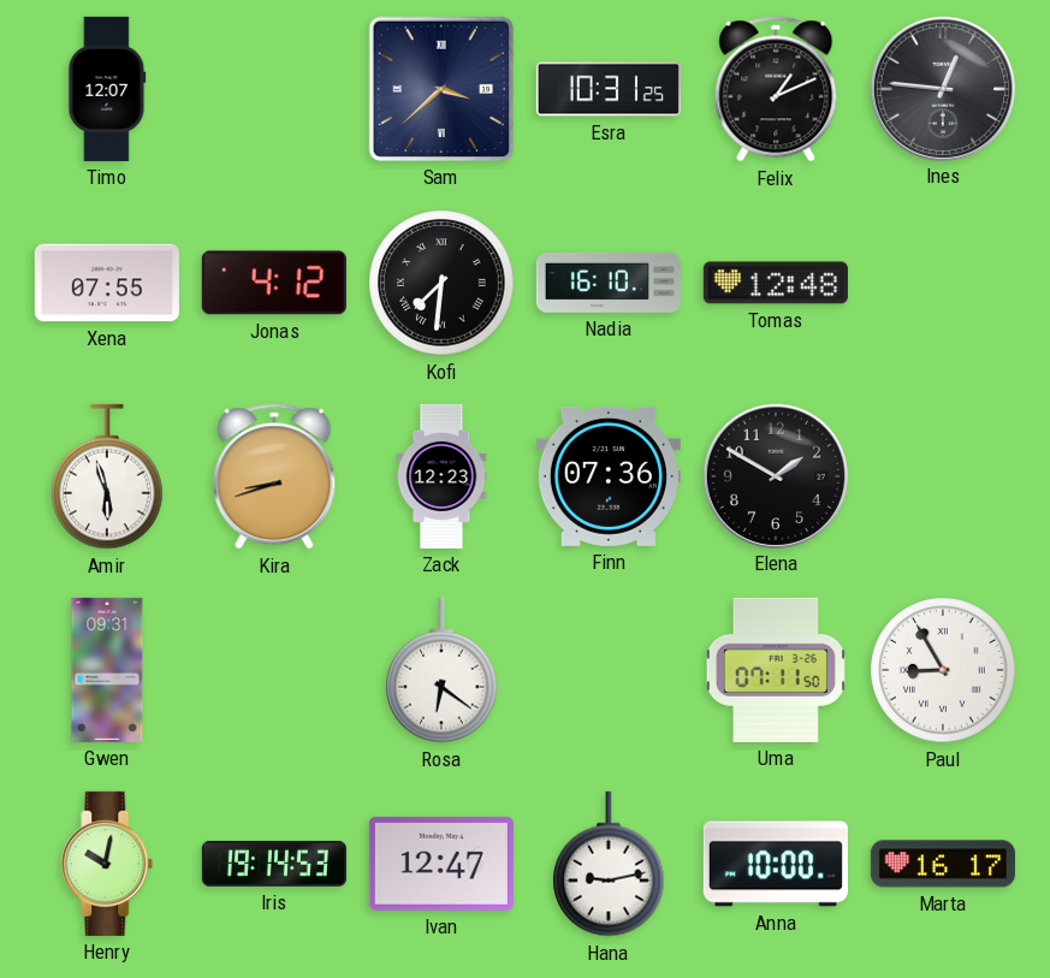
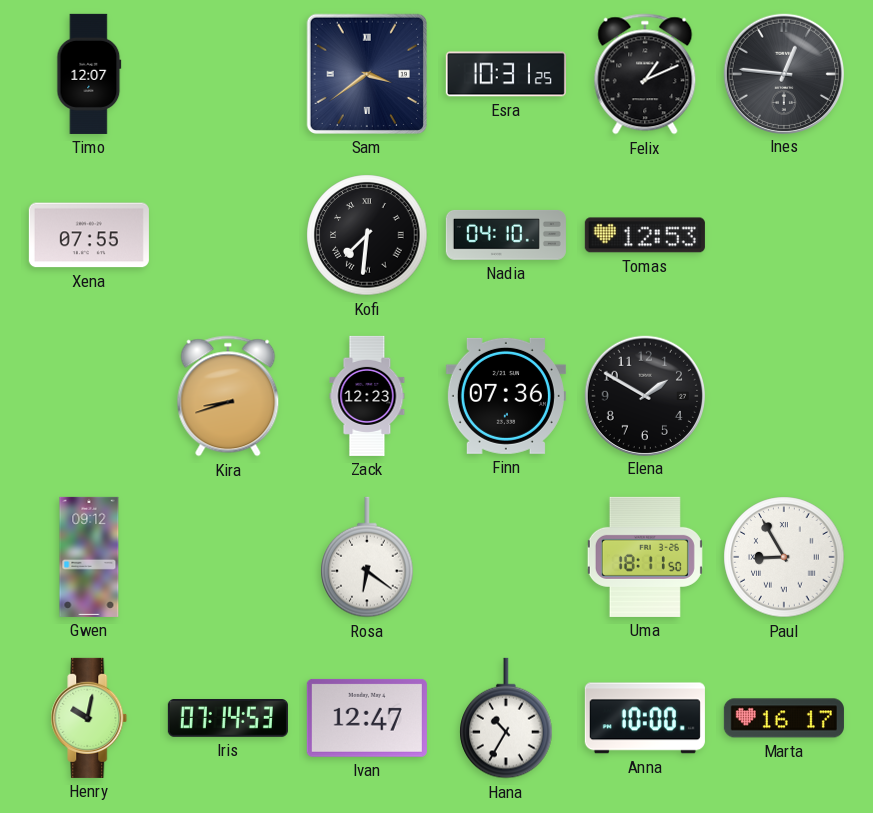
Sam: 3:38 -> 3:39 (367, 74)
Jonas: 4:12 -> none (274, 283)
Nadia: 16:10 -> 04:10 (506, 235)
Tomas: 12:48 -> 12:53 (645, 235)
Amir: 5:57 -> none (107, 476)
Gwen: 09:31 -> 09:12 (89, 557)
Uma: 07:11 -> 18:11 (645, 557)
Iris: 19:14 -> 07:14 (228, 719)
Hana: 9:13 -> 10:35 (506, 718)
